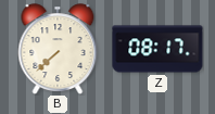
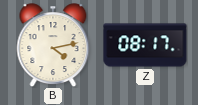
B: 7:38 -> 4:13 (53, 45)
